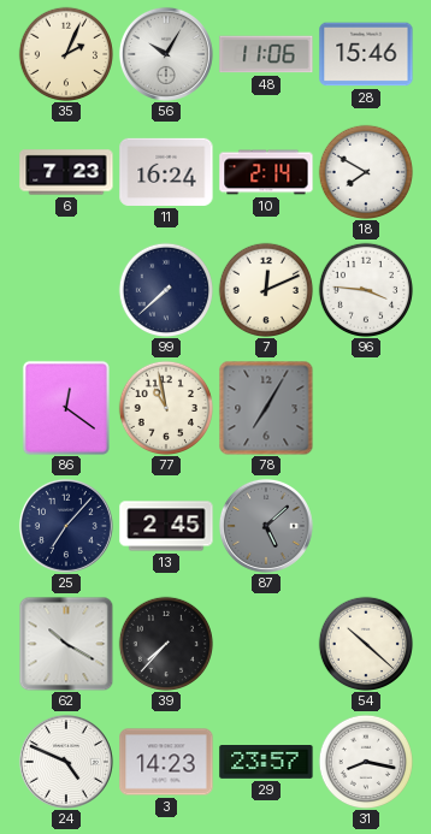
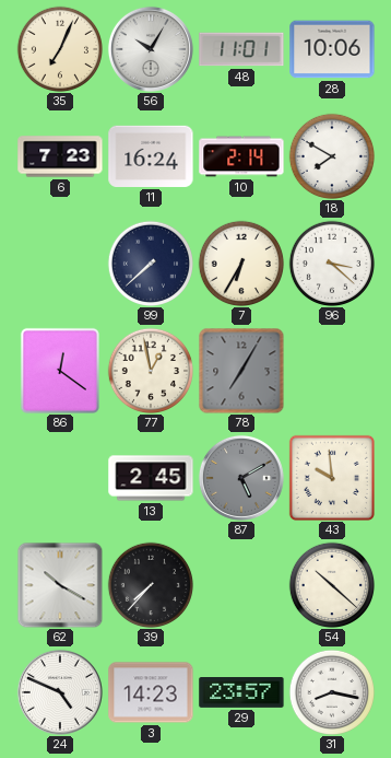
35: 2:04 -> 7:04 (59, 48)
48: 11:06 -> 11:01 (241, 49)
28: 15:46 -> 10:06 (332, 49)
7: 12:11 -> 6:35 (240, 263)
96: 3:46 -> 3:22 (331, 263)
77: 10:58 -> 12:58 (150, 370)
25: 7:07 -> none (66, 526)
87: 5:08 -> 5:10 (241, 478)
43: none -> 9:59 (331, 477)
